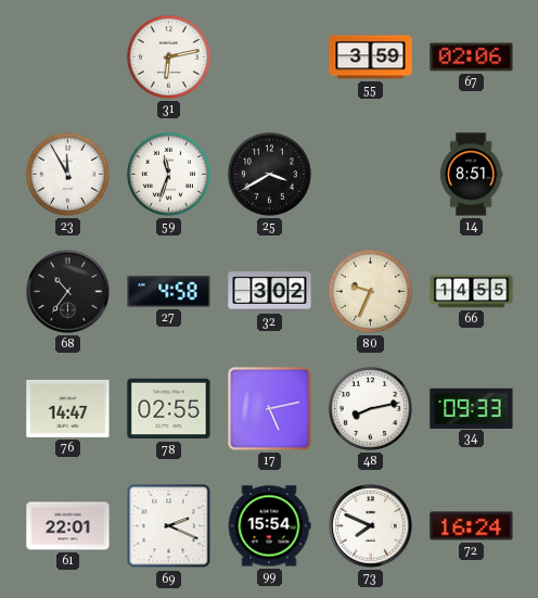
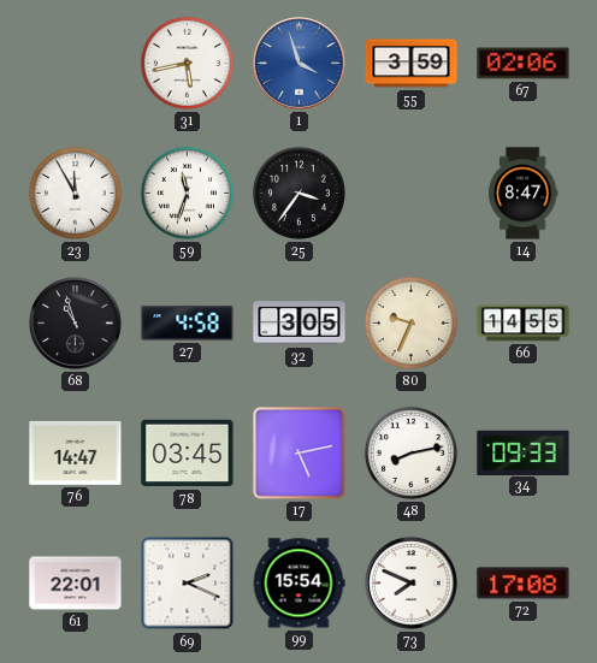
31: 6:13 -> 5:43 (187, 63)
1: none -> 3:57 (300, 64)
25: 3:40 -> 3:36 (298, 193)
14: 8:51 -> 8:47 (522, 194)
68: 10:36 -> 10:57 (76, 324)
32: 3:02 -> 3:05 (300, 324)
78: 02:55 -> 03:45 (188, 454)
72: 16:24 -> 17:08 (524, 584)
